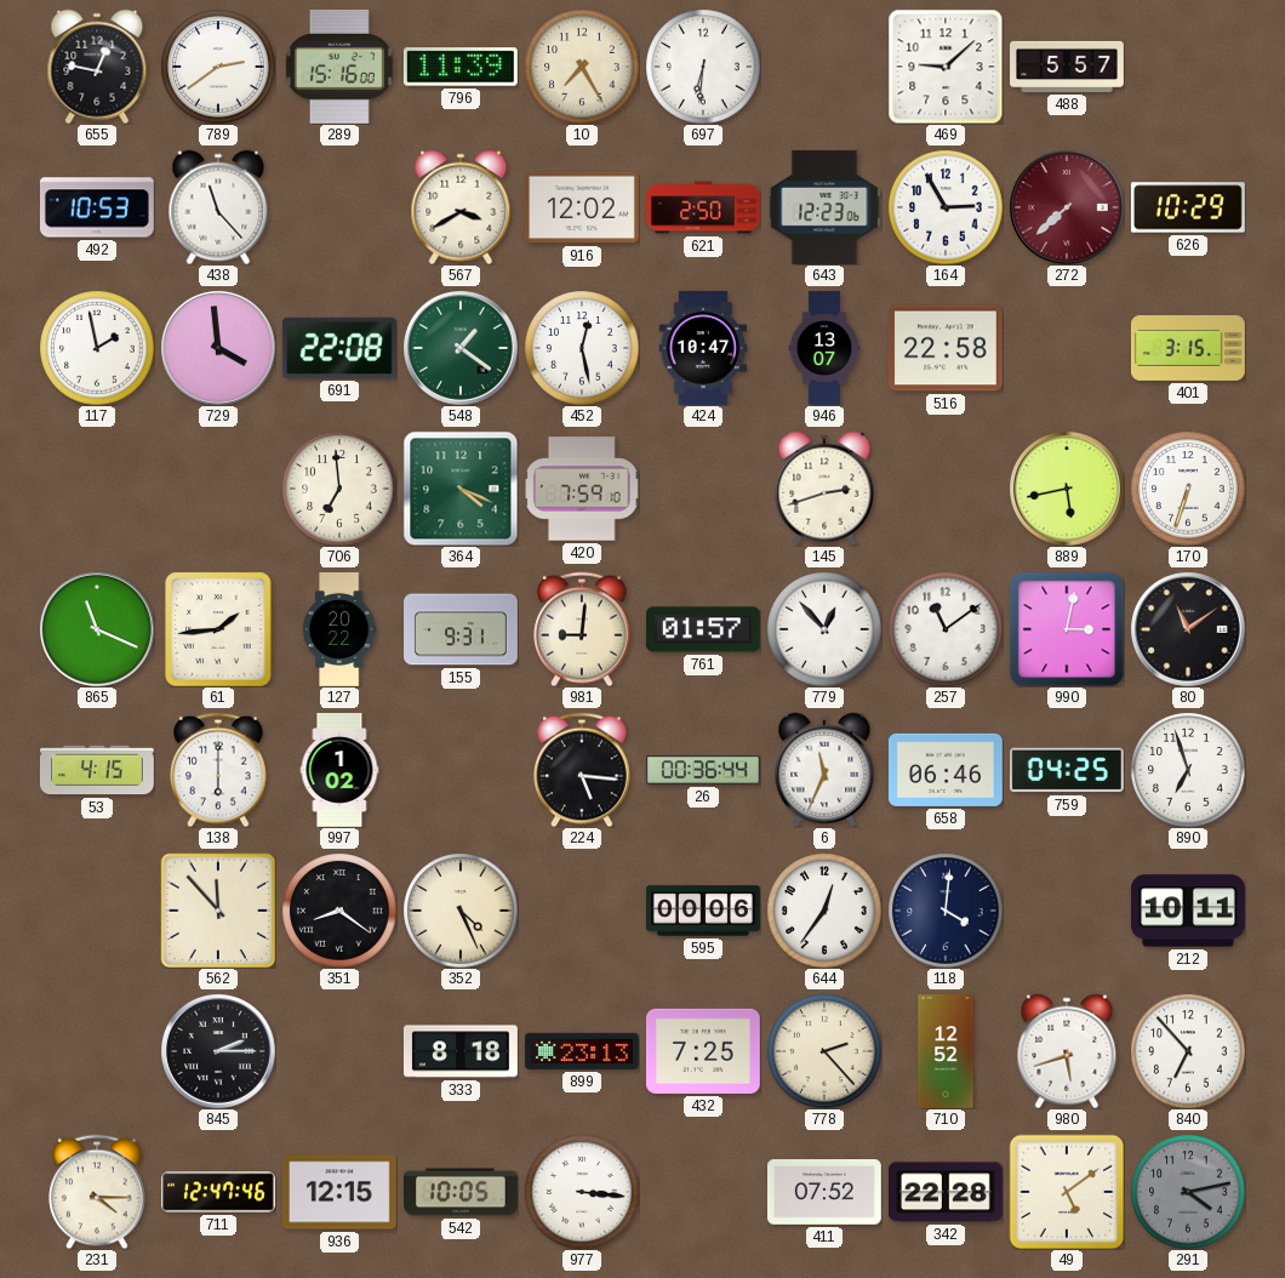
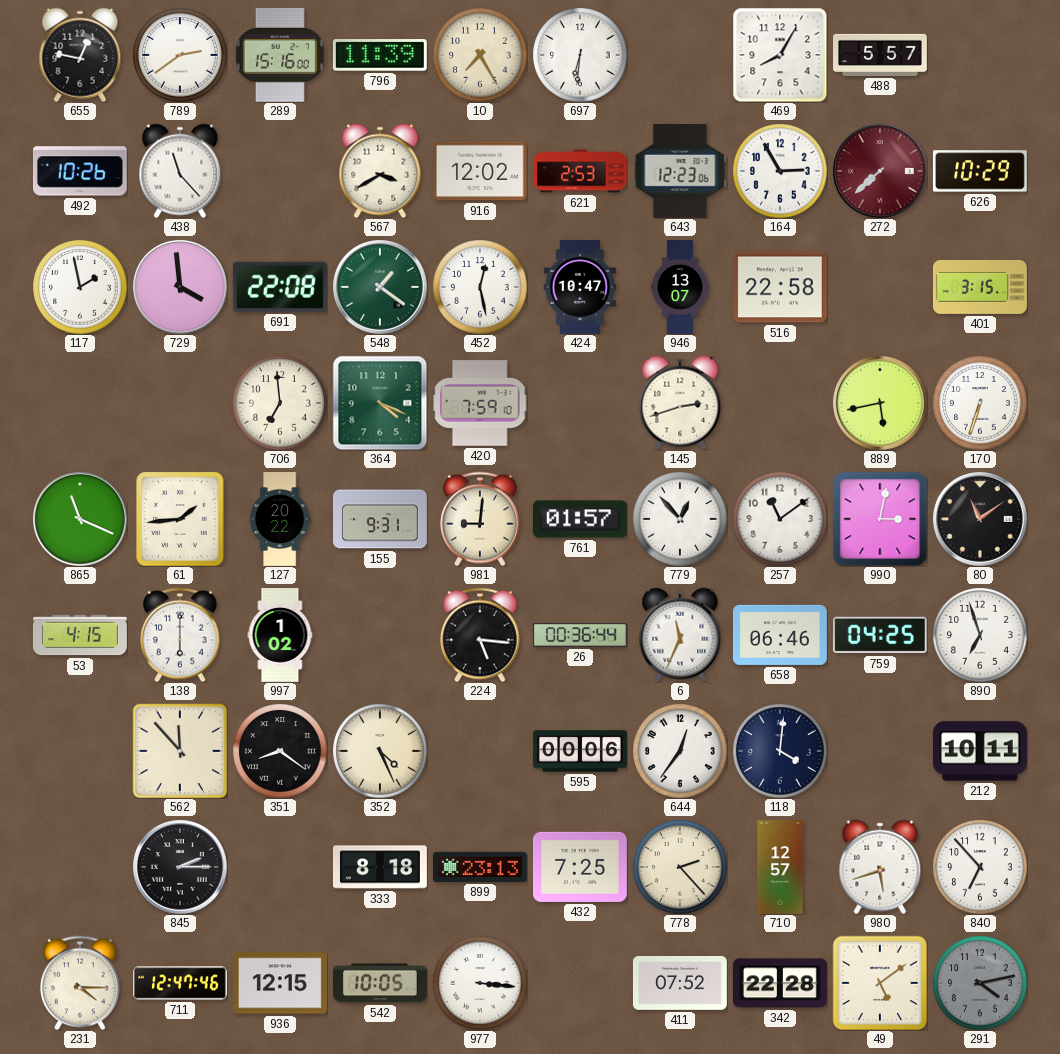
469: 9:08 -> 8:05 (780, 55)
492: 10:53 -> 10:26 (80, 171)
621: 2:50 -> 2:53 (581, 171)
710: 12:52 -> 12:57 (780, 868)
